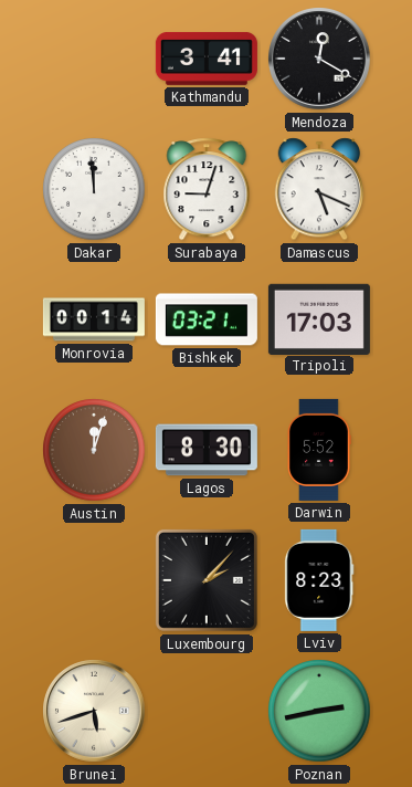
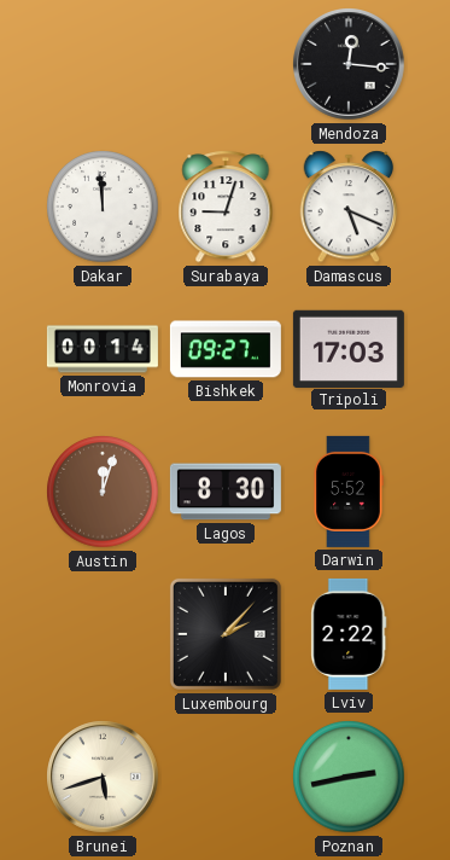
Kathmandu: 3:41 -> none (207, 59)
Mendoza: 12:20 -> 12:16 (350, 65)
Bishkek: 03:21 -> 09:27 (226, 349)
Lviv: 8:23 -> 2:22 (349, 634)
